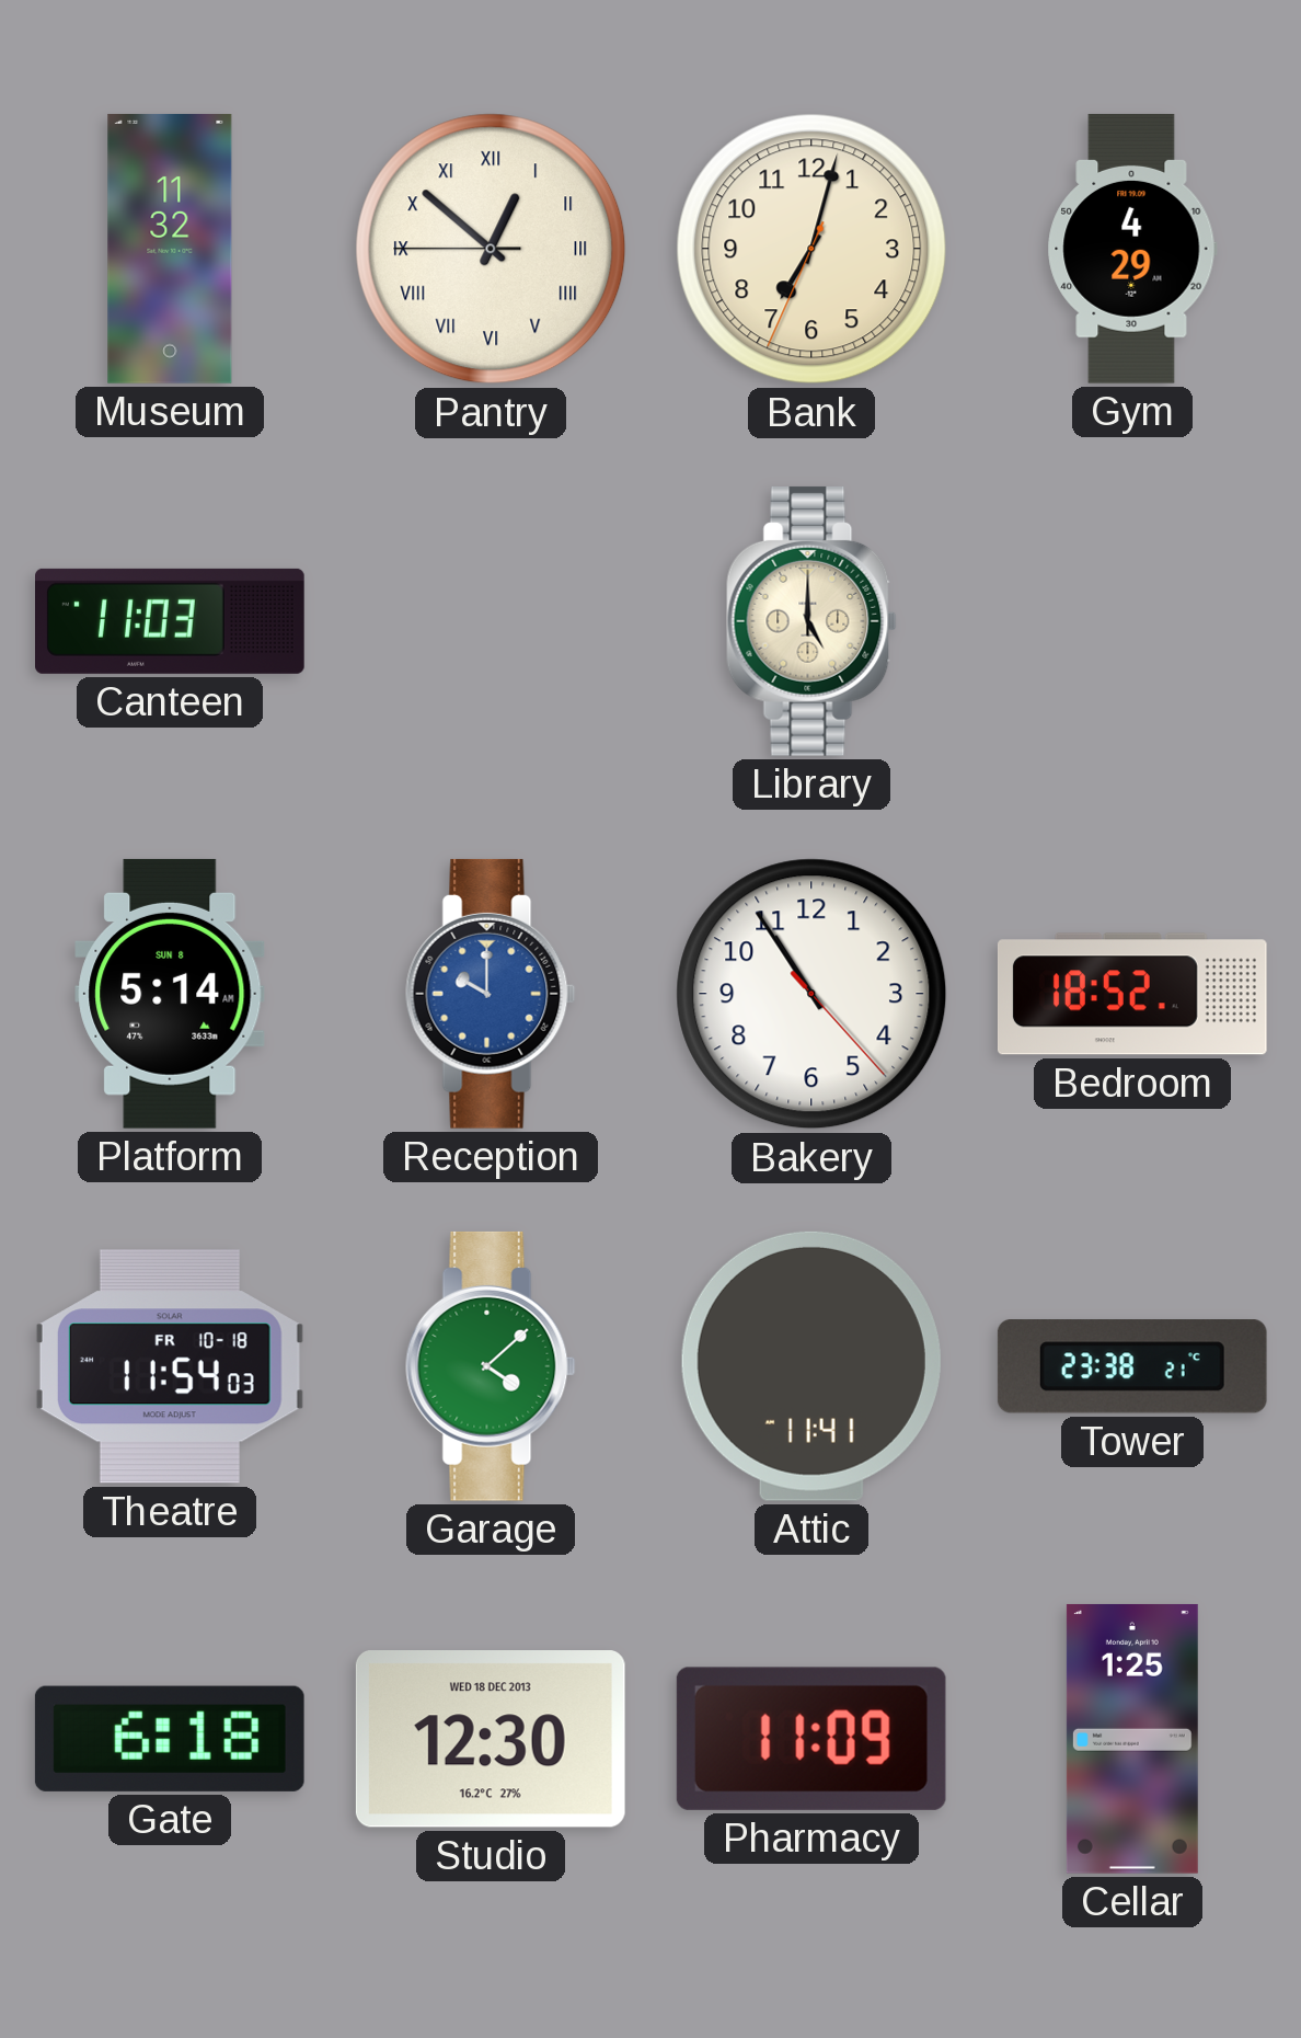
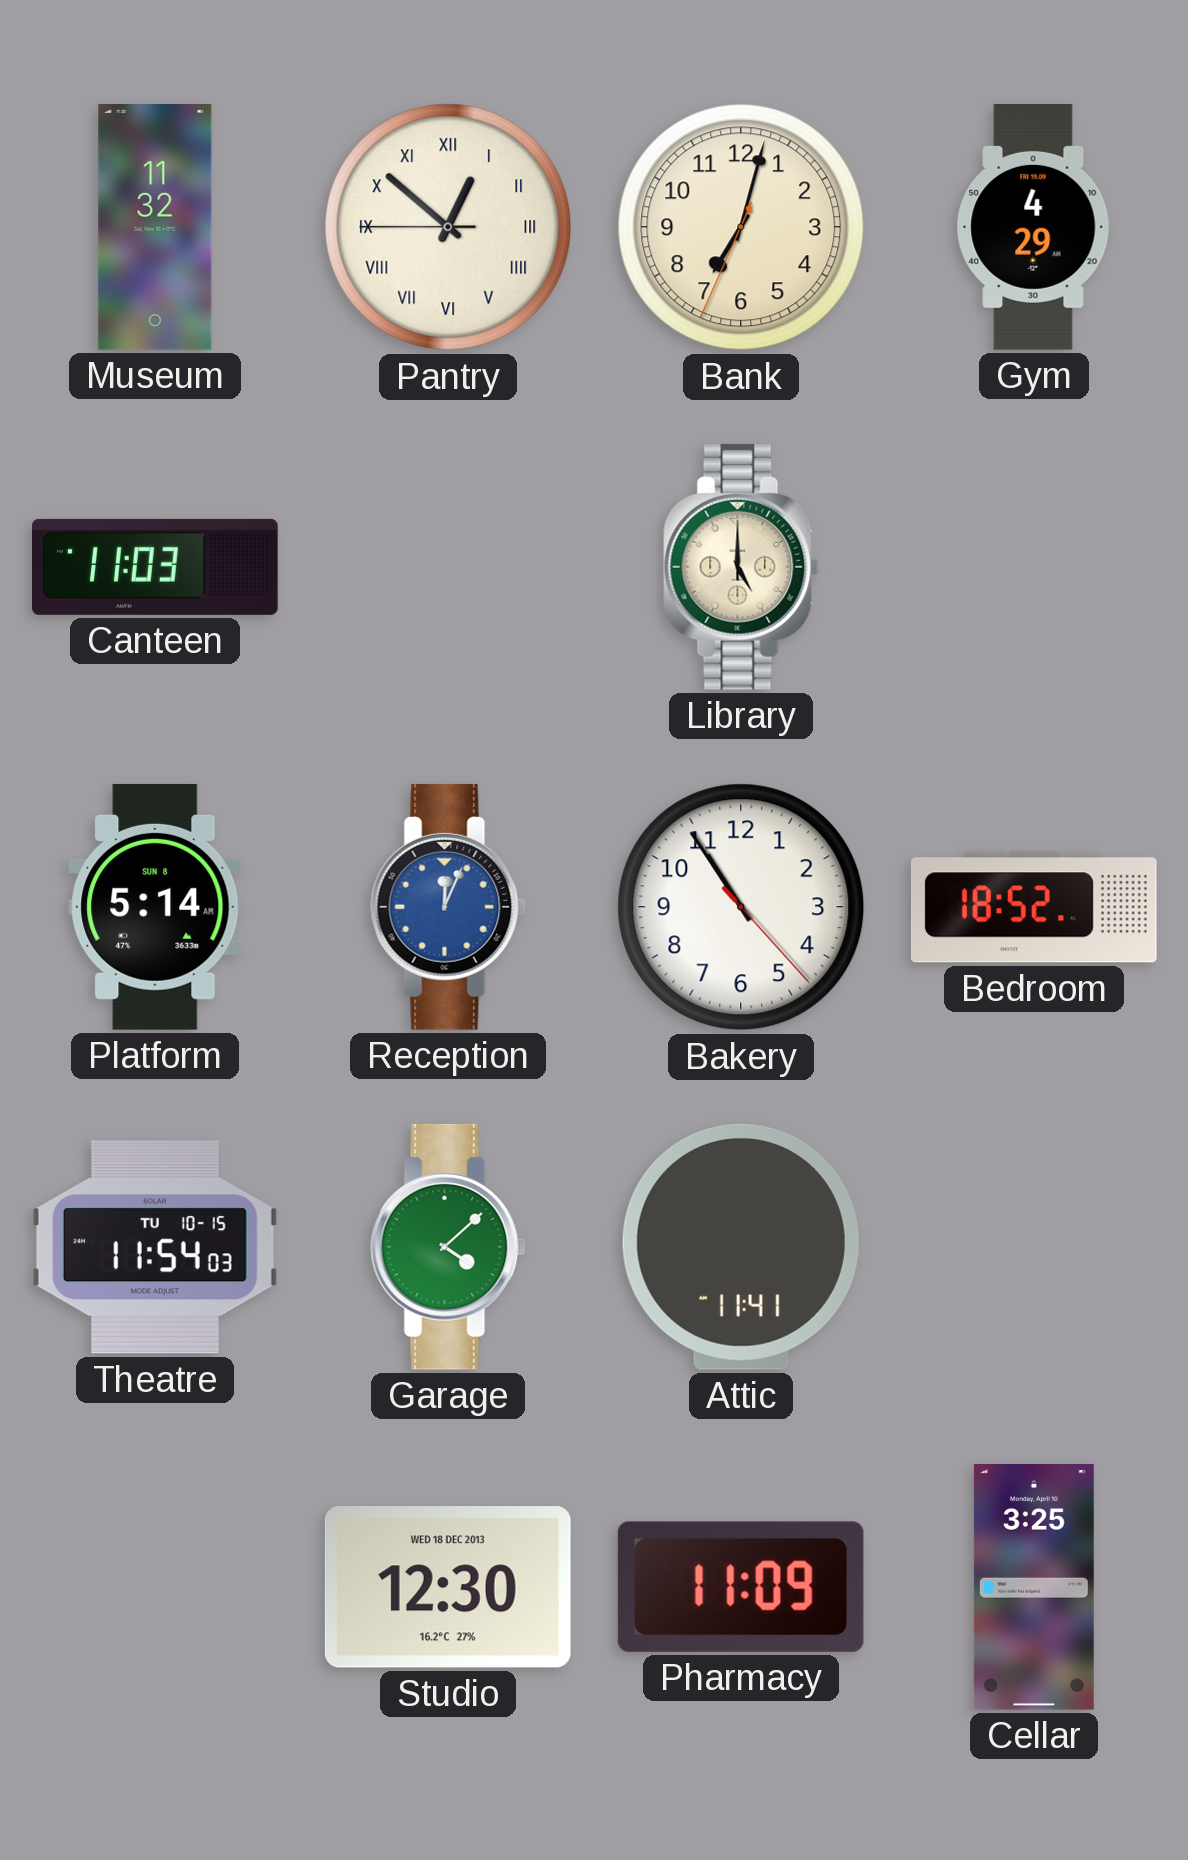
Reception: 10:00 -> 12:04 (448, 907)
Theatre date: FR 10-18 -> TU 10-15 (155, 1247)
Tower: 23:38 -> none (1132, 1366)
Gate: 6:18 -> none (170, 1739)
Cellar: 1:25 -> 3:25 (1034, 1587)
